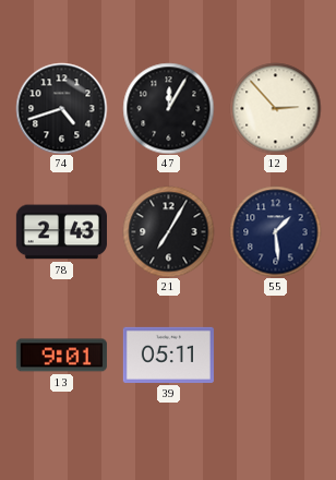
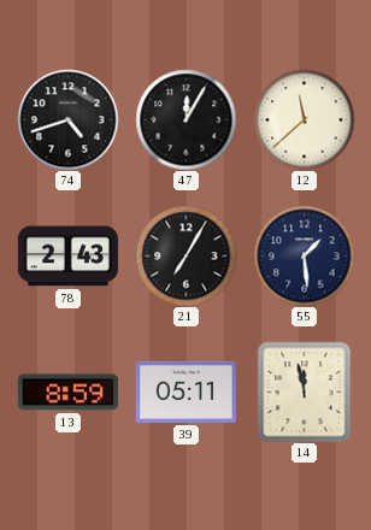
12: 2:53 -> 11:38 (304, 119)
13: 9:01 -> 8:59 (67, 393)
14: none -> 11:58 (305, 391)
